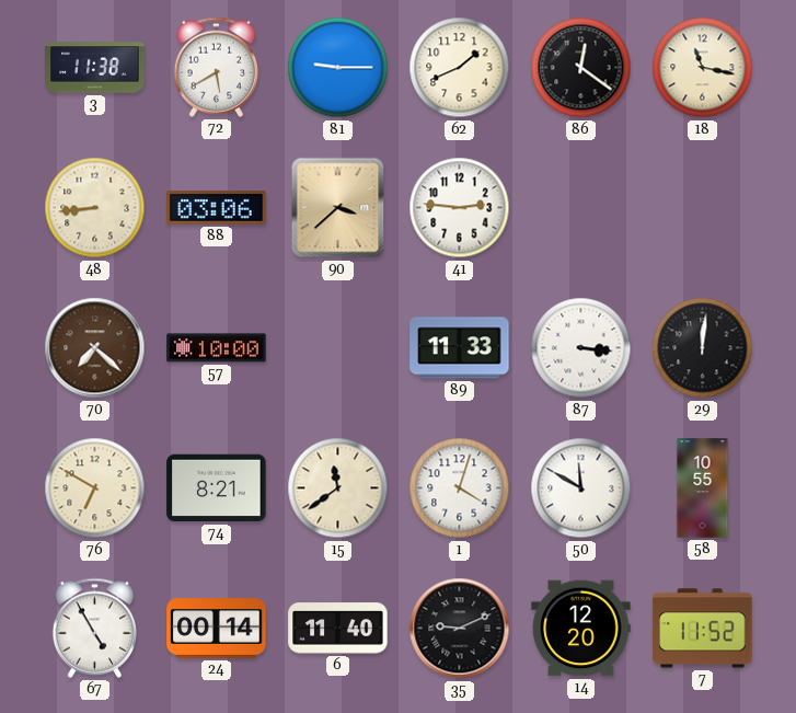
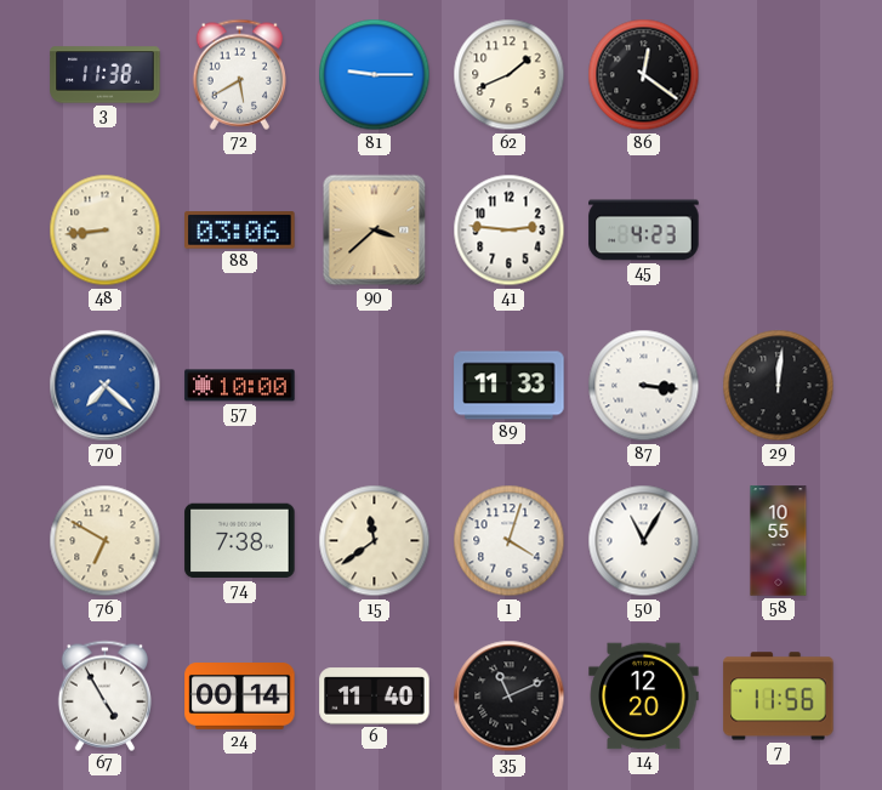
18: 11:17 -> none (703, 68)
45: none -> 4:23 (644, 231)
70 dial: brown -> blue (106, 386)
74: 8:21 -> 7:38 (240, 541)
50: 11:50 -> 11:05 (644, 541)
35: 9:11 -> 11:11 (510, 697)
7: 11:52 -> 11:56 (779, 697)
